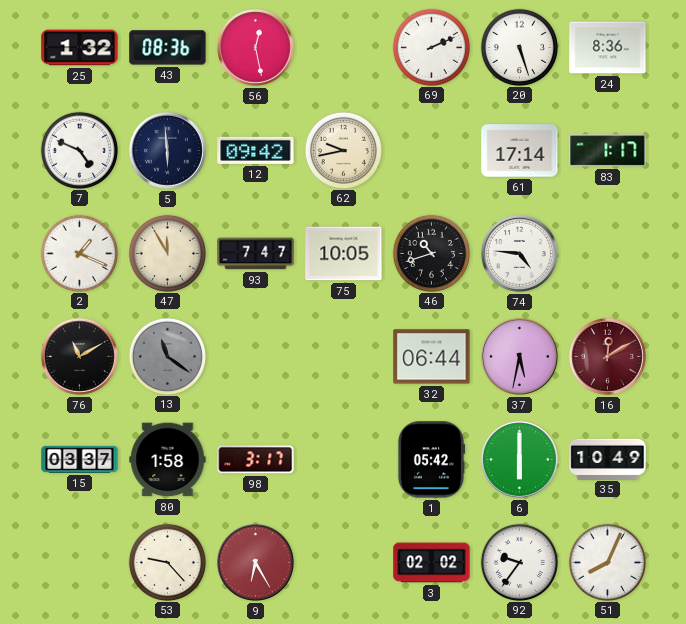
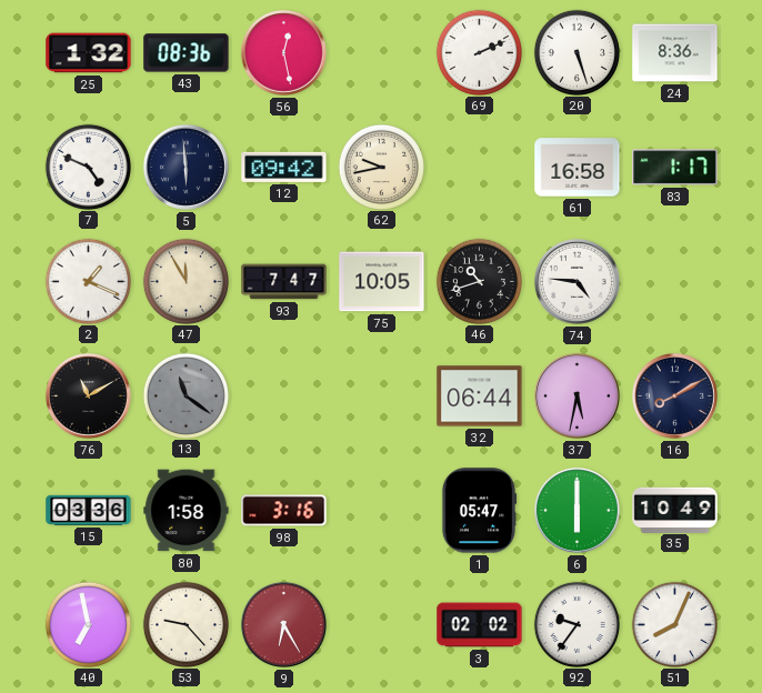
61: 17:14 -> 16:58 (578, 168)
16: 12:10 -> 8:10 (674, 395)
16 dial: burgundy -> navy (674, 395)
15: 03:37 -> 03:36 (89, 510)
98: 3:17 -> 3:16 (284, 511)
1: 05:42 -> 05:47 (479, 511)
40: none -> 6:58 (88, 624)
